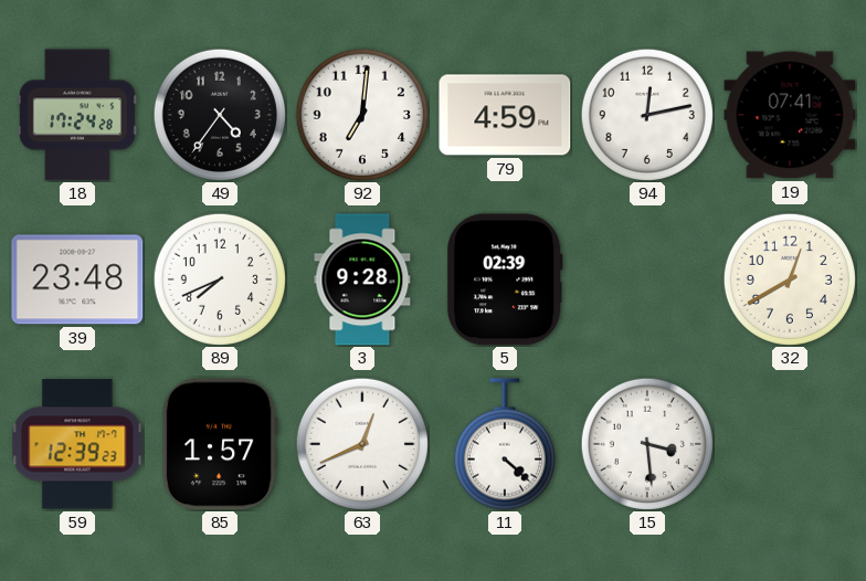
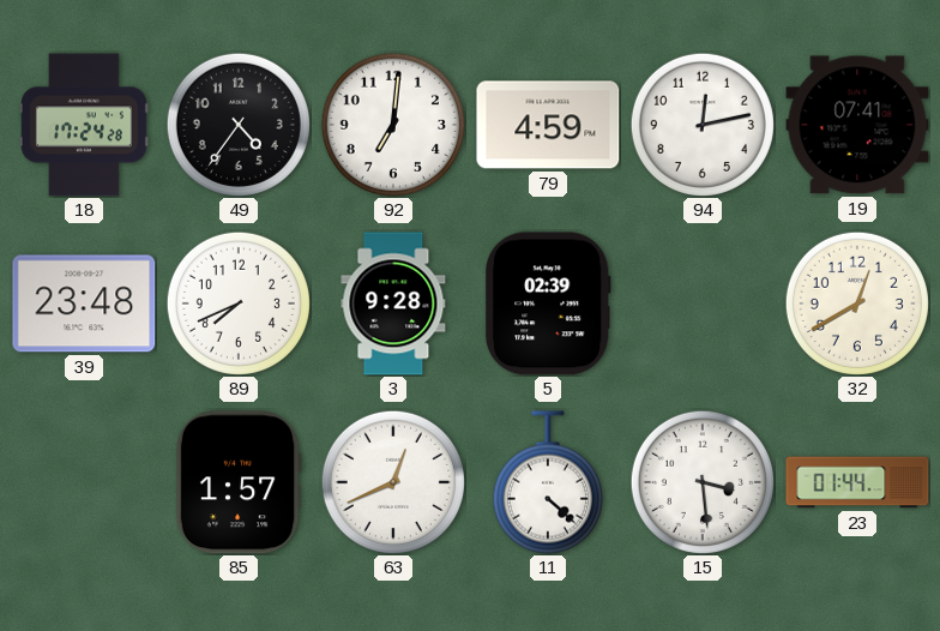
59: 12:39 -> none (77, 444)
23: none -> 01:44 (857, 482)
